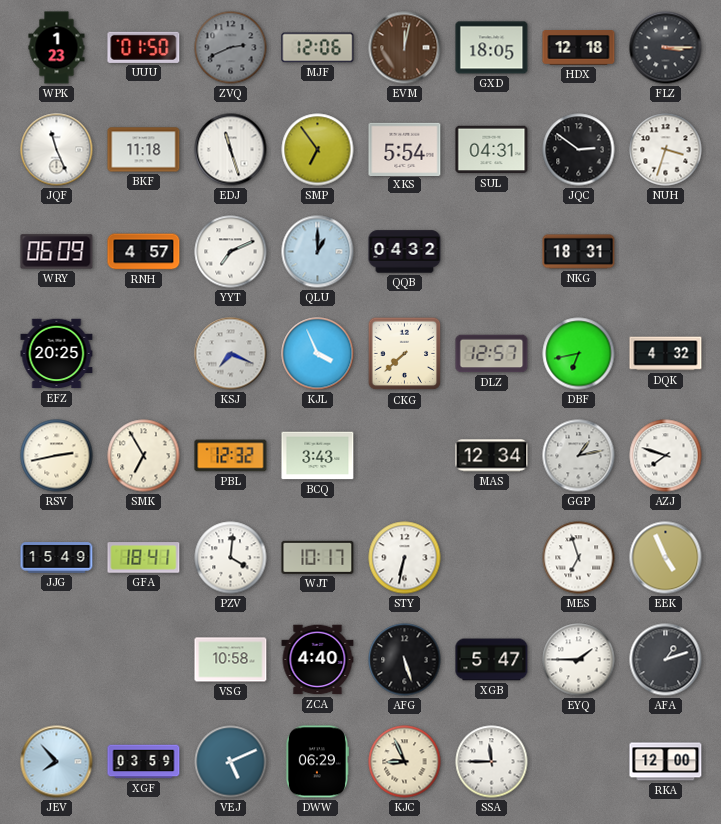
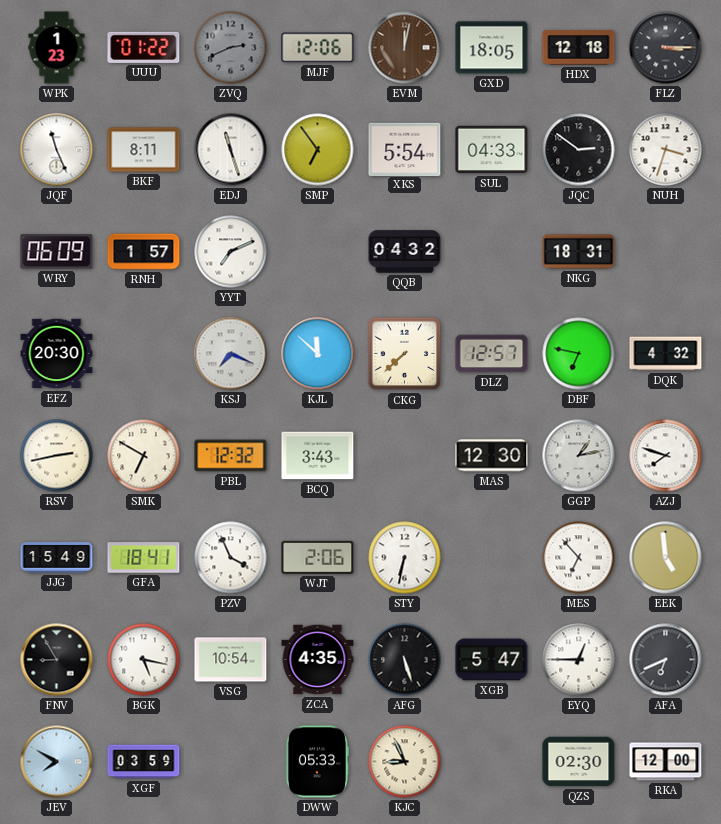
UUU: 01:50 -> 01:22 (144, 47)
BKF: 11:18 -> 8:11 (144, 150)
SUL: 04:31 -> 04:33 (492, 150)
RNH: 4:57 -> 1:57 (144, 252)
QLU: 1:00 -> none (318, 252)
EFZ: 20:25 -> 20:30 (57, 354)
KJL: 3:56 -> 11:52 (318, 354)
DBF: 6:43 -> 6:47 (579, 354)
SMK: 6:55 -> 6:50 (144, 456)
MAS: 12:34 -> 12:30 (492, 456)
PZV: 4:01 -> 3:56 (231, 558)
WJT: 10:17 -> 2:06 (318, 557)
MES: 6:57 -> 6:53 (579, 558)
EEK: 4:56 -> 4:59 (666, 558)
FNV: none -> 8:55 (57, 660)
BGK: none -> 5:17 (144, 660)
VSG: 10:58 -> 10:54 (231, 660)
ZCA: 4:40 -> 4:35 (318, 660)
EYQ: 1:45 -> 12:45 (579, 660)
AFA: 1:12 -> 6:41 (666, 660)
JEV: 7:53 -> 7:50 (57, 762)
VEJ: 5:11 -> none (231, 762)
DWW: 06:29 -> 05:33 (317, 762)
SSA: 11:45 -> none (492, 762)
QZS: none -> 02:30 (579, 762)
